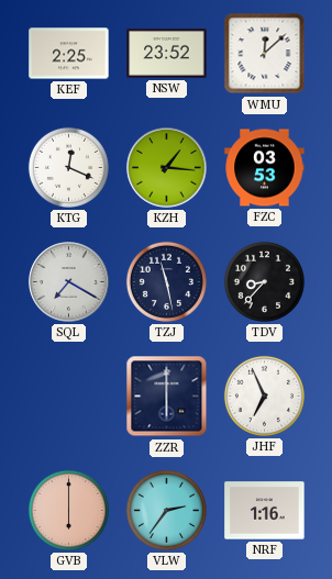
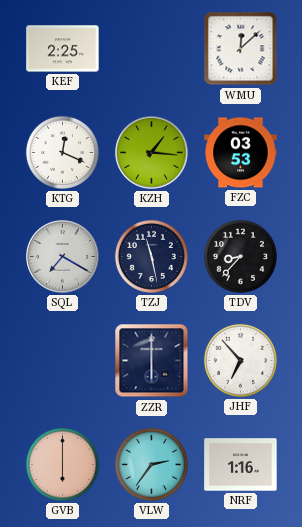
NSW: 23:52 -> none (167, 54)
JHF: 6:56 -> 6:53 (240, 360)
